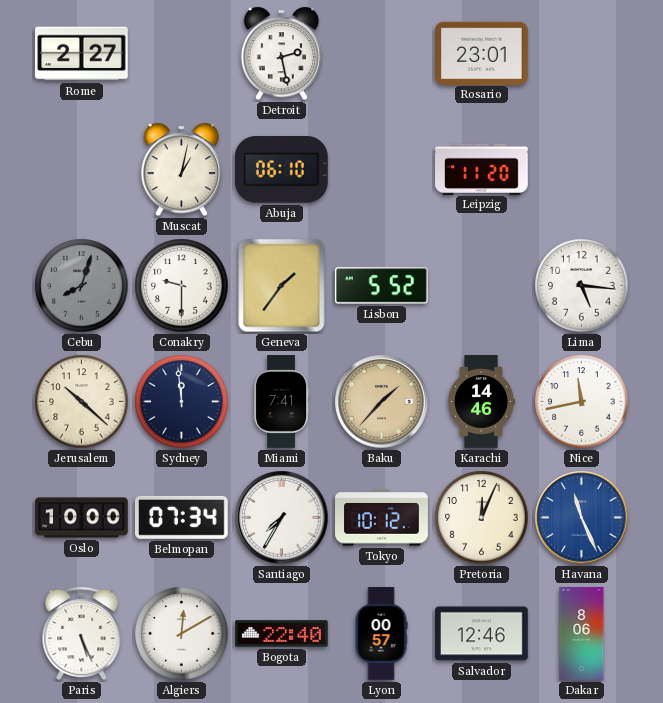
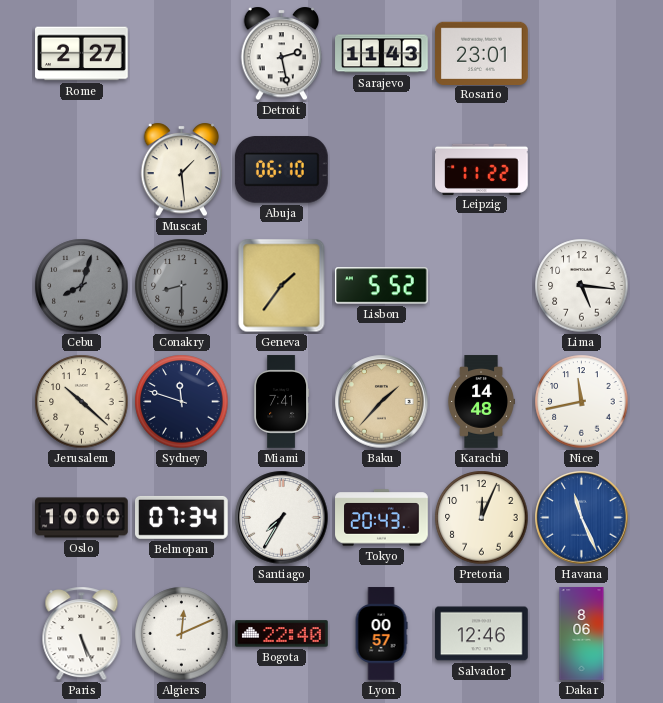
Sarajevo: none -> 11:43 (382, 54)
Muscat: 1:02 -> 1:29 (182, 170)
Leipzig: 11:20 -> 11:22 (482, 169)
Conakry: 9:30 -> 8:30 (182, 286)
Conakry dial: white -> grey (182, 286)
Sydney: 11:59 -> 11:48 (182, 402)
Karachi: 14:46 -> 14:48 (481, 402)
Tokyo: 10:12 -> 20:43 (382, 518)
Algiers: 12:10 -> 12:11 (182, 634)
